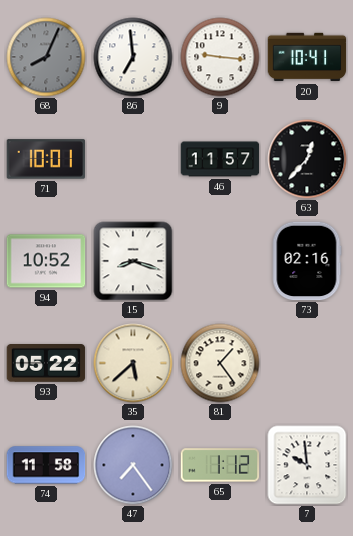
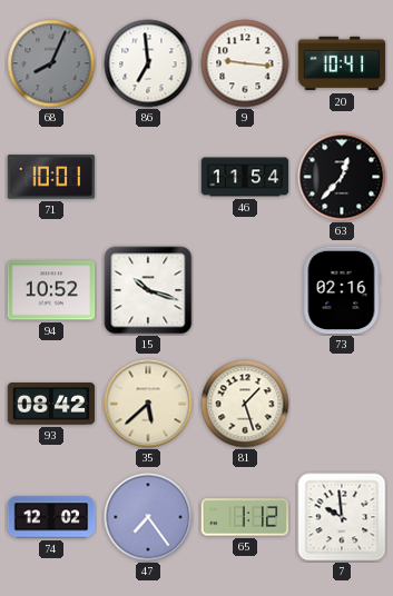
46: 11:57 -> 11:54 (245, 177)
15: 8:18 -> 10:18 (148, 290)
93: 05:22 -> 08:42 (51, 405)
81: 1:24 -> 1:27 (245, 404)
74: 11:58 -> 12:02 (51, 517)
